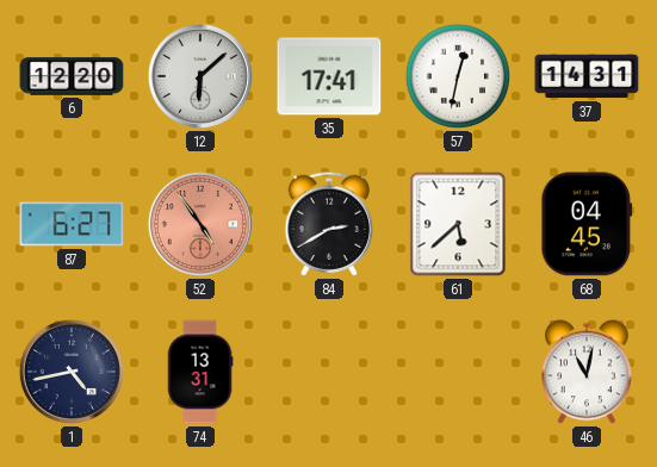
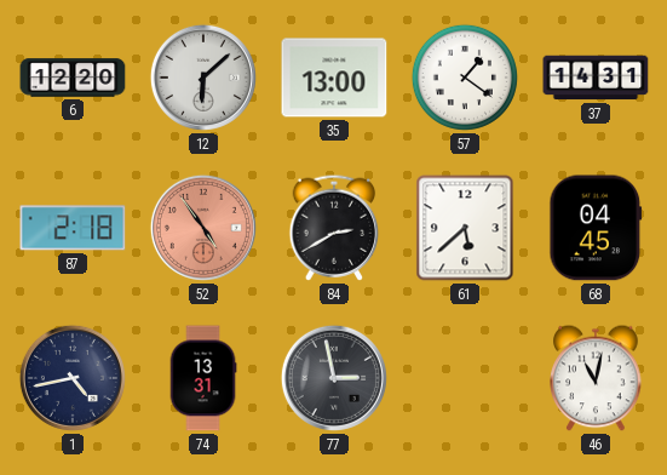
35: 17:41 -> 13:00 (334, 78)
57: 12:32 -> 1:21 (465, 78)
87: 6:27 -> 2:18 (73, 228)
77: none -> 2:58 (334, 378)
